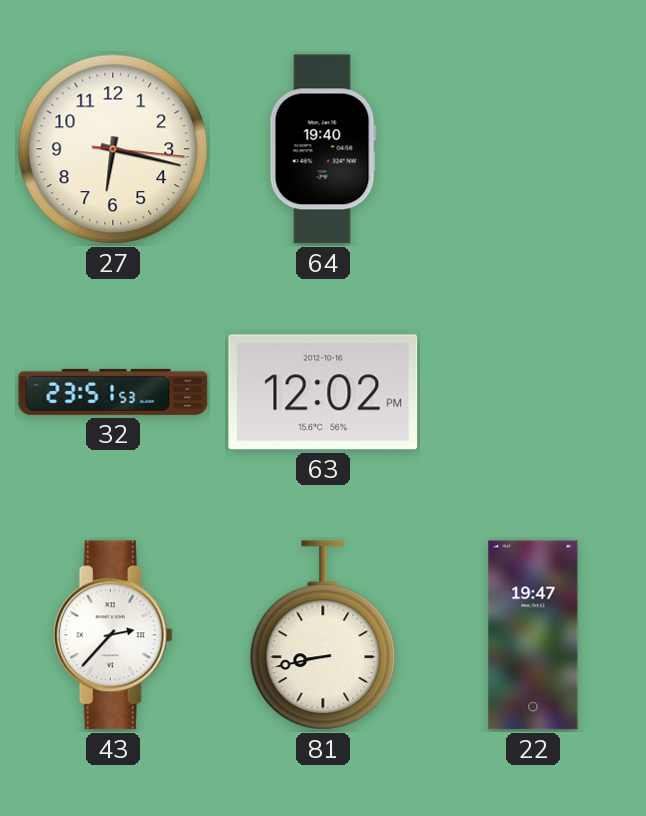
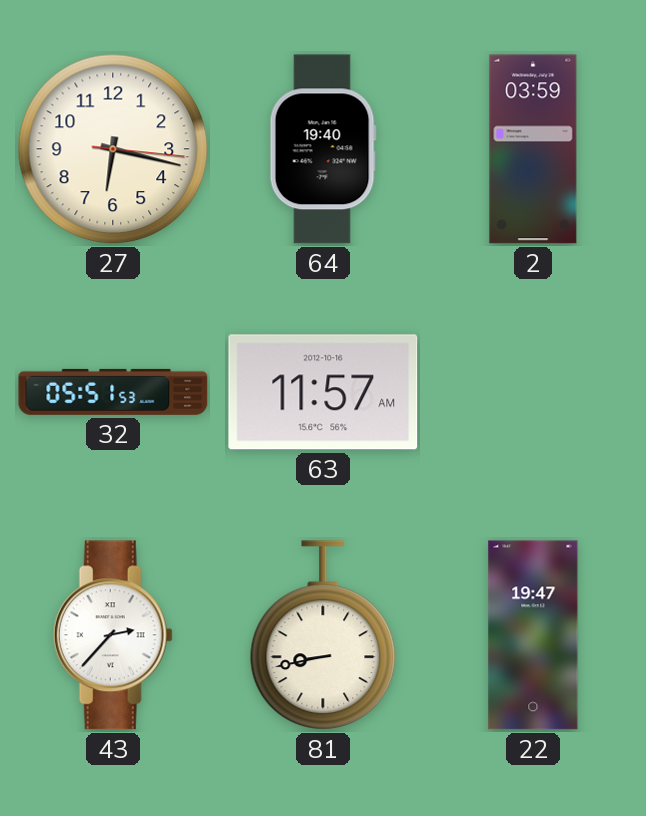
2: none -> 03:59 (533, 149)
32: 23:51 -> 05:51 (113, 392)
63: 12:02 -> 11:57 (323, 392)
